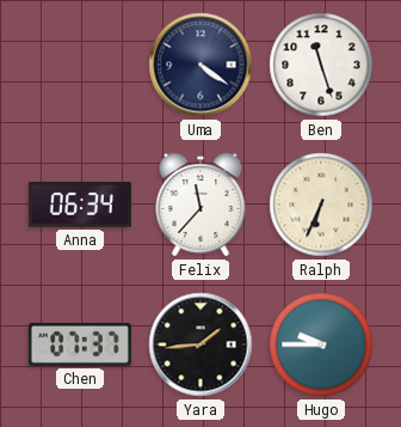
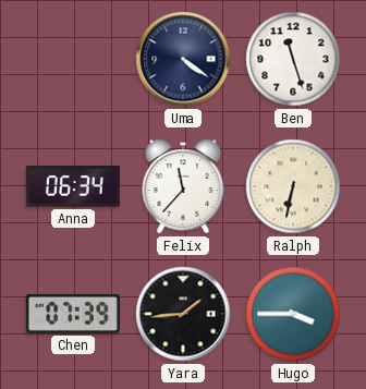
Ralph: 6:34 -> 6:32 (293, 186)
Chen: 07:37 -> 07:39 (73, 314)
Hugo: 9:45 -> 3:45 (293, 314)
